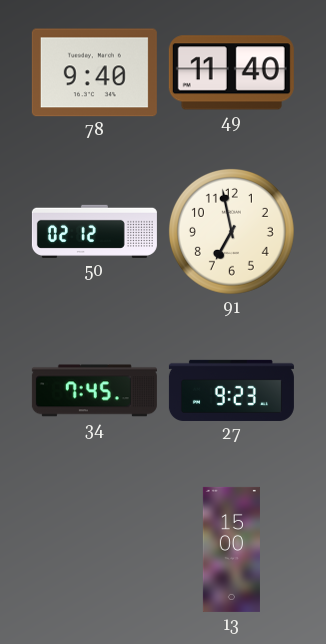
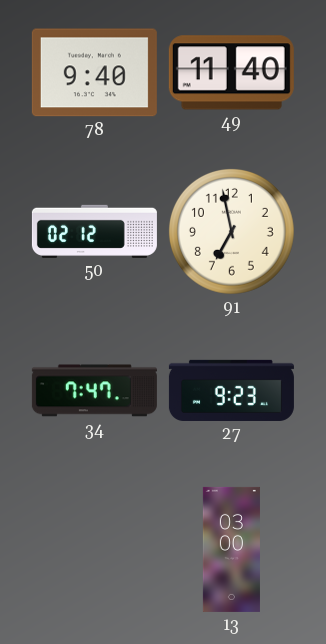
34: 7:45 -> 7:47 (94, 391)
13: 15:00 -> 03:00 (231, 549)
